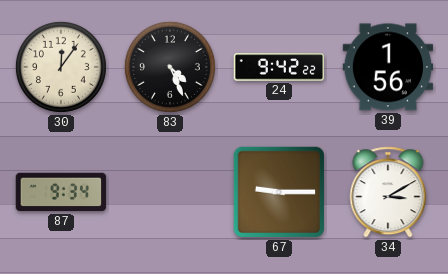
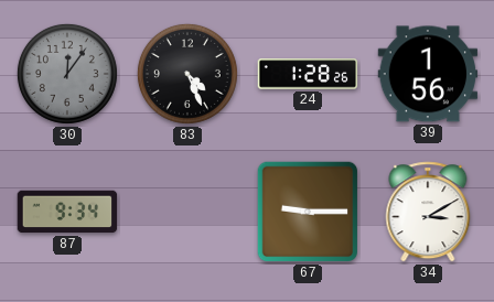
30 dial: cream -> grey (67, 74)
24: 9:42 -> 1:28 (308, 74)
